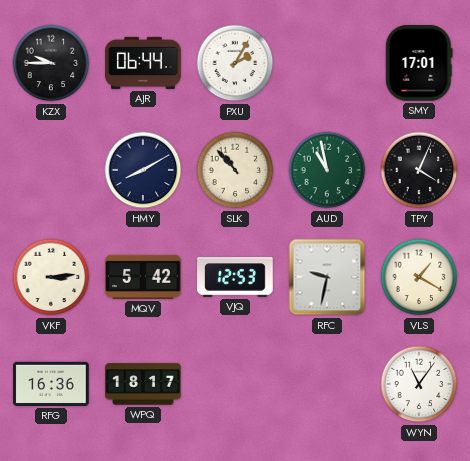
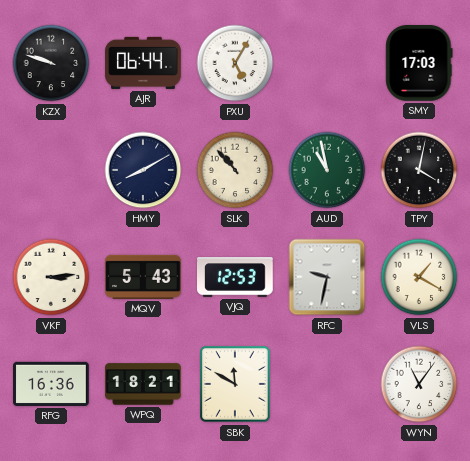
KZX: 9:45 -> 9:48 (51, 63)
PXU: 2:05 -> 5:05 (235, 63)
SMY: 17:01 -> 17:03 (419, 64)
TPY: 4:04 -> 4:02 (419, 170)
MQV: 5:42 -> 5:43 (143, 277)
WPQ: 18:17 -> 18:21 (143, 384)
SBK: none -> 11:50 (235, 384)
